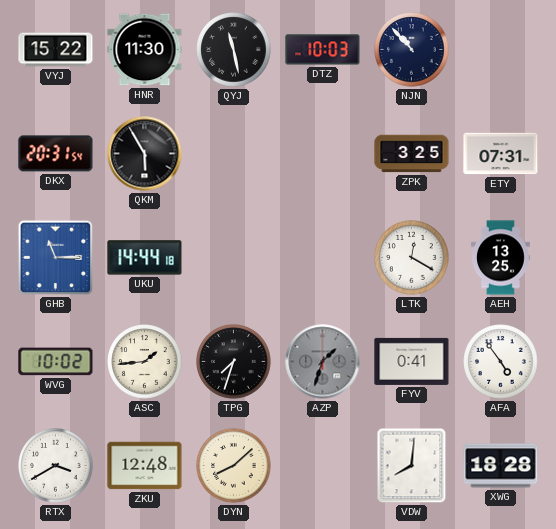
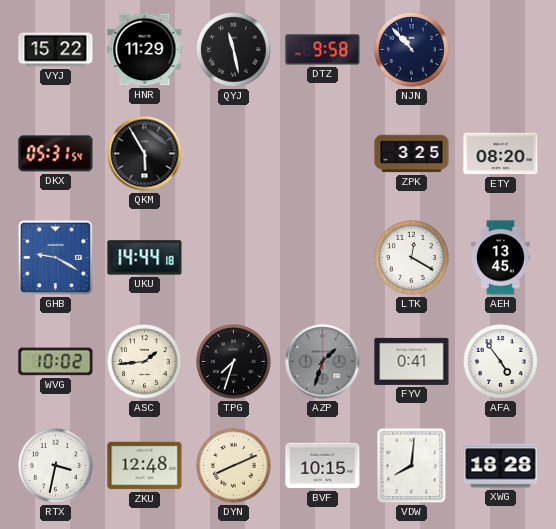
HNR: 11:30 -> 11:29 (145, 50)
DTZ: 10:03 -> 9:58 (323, 50)
DKX: 20:31 -> 05:31 (56, 154)
ETY: 07:31 -> 08:20 (501, 154)
GHB: 11:15 -> 9:20 (56, 258)
AEH: 13:25 -> 13:45 (501, 258)
RTX: 3:40 -> 3:32 (56, 466)
DYN: 8:08 -> 8:11 (234, 466)
BVF: none -> 10:15 (323, 466)
